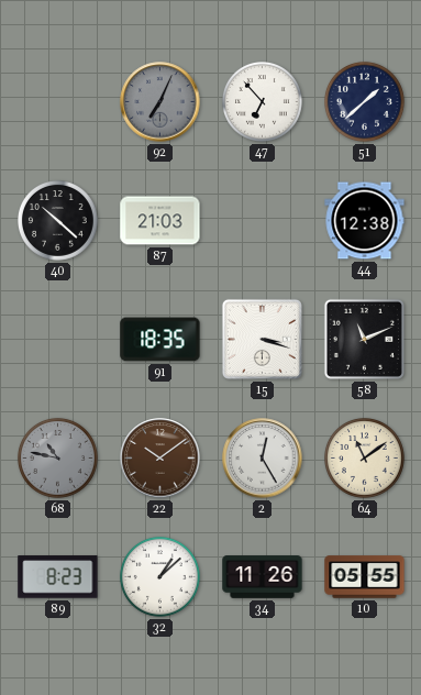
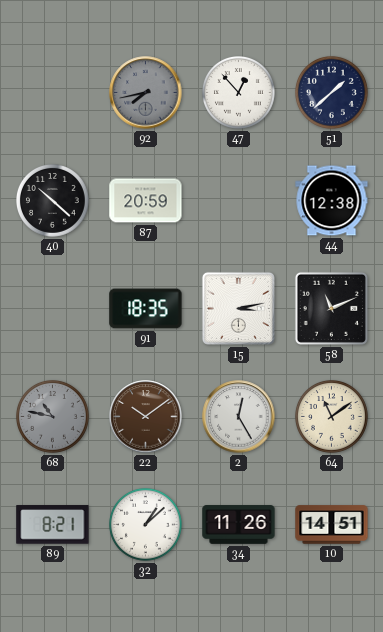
92: 7:04 -> 7:43 (146, 93)
47: 6:53 -> 12:53 (239, 93)
87: 21:03 -> 20:59 (146, 201)
15: 3:18 -> 3:13 (238, 308)
89: 8:23 -> 8:21 (53, 525)
10: 05:55 -> 14:51 (332, 525)
